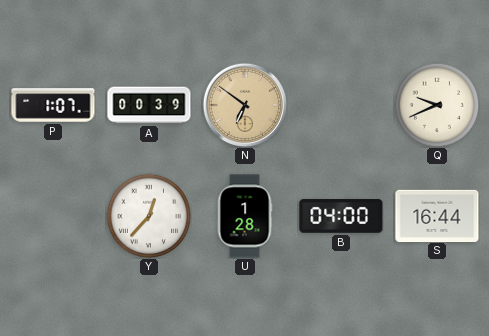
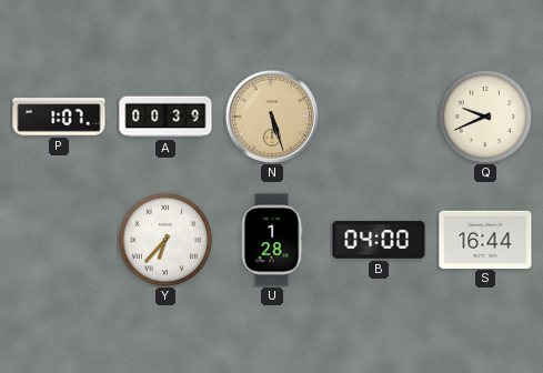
N: 6:51 -> 5:27 (271, 115)
Y: 12:37 -> 6:37 (165, 240)
